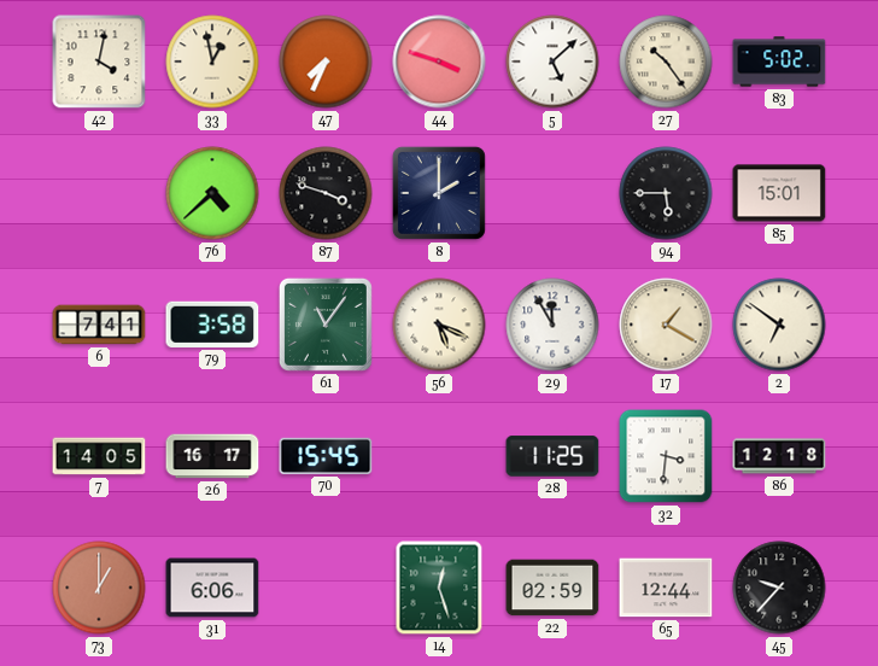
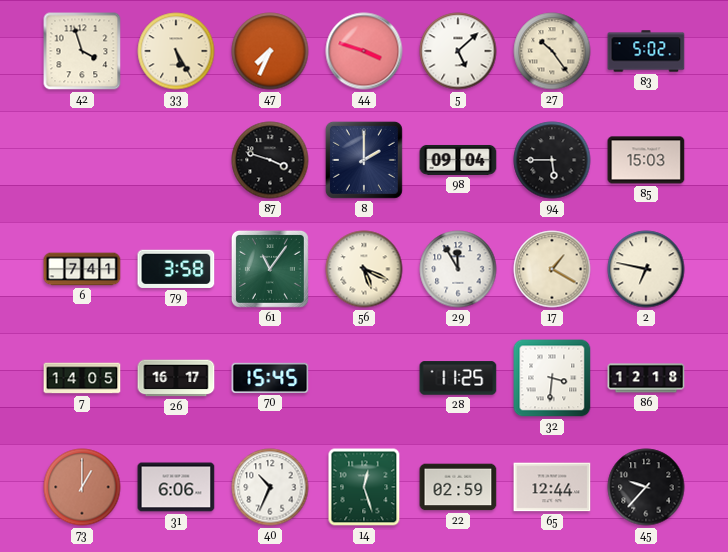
42: 4:02 -> 3:57 (82, 51)
33: 12:58 -> 5:25 (176, 51)
76: 4:38 -> none (212, 193)
98: none -> 09:04 (458, 160)
85: 15:01 -> 15:03 (646, 160)
2: 6:51 -> 6:47 (646, 269)
40: none -> 10:34 (270, 487)
